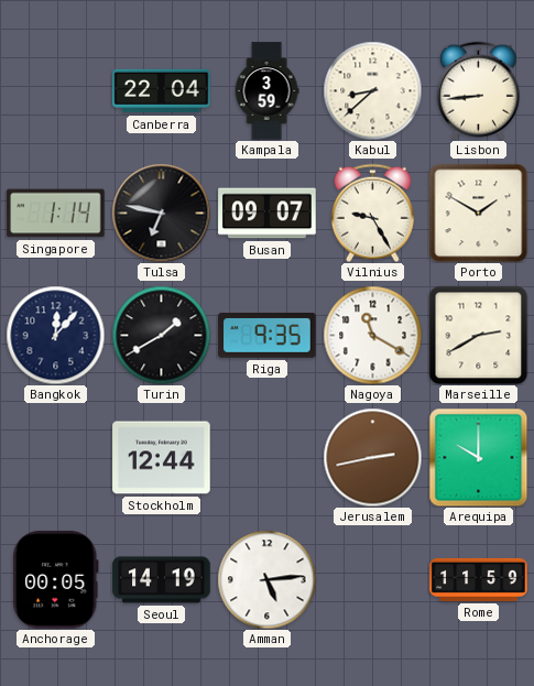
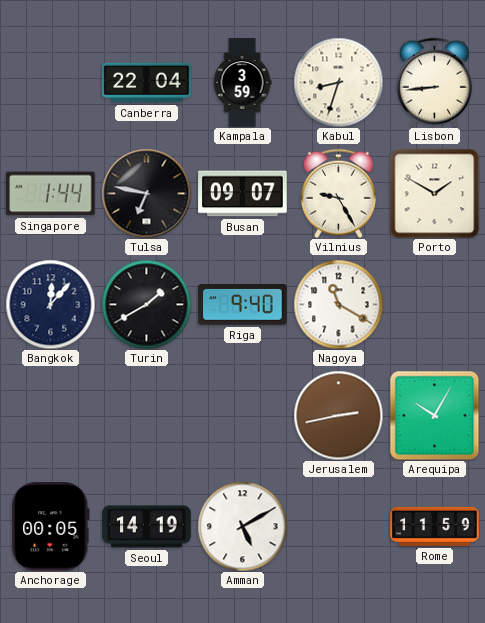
Kabul: 8:38 -> 8:33 (338, 82)
Singapore: 1:14 -> 1:44 (51, 194)
Riga: 9:35 -> 9:40 (243, 305)
Marseille: 2:40 -> none (478, 335)
Stockholm: 12:44 -> none (162, 458)
Arequipa: 10:00 -> 10:05 (434, 415)
Amman: 5:14 -> 5:10 (242, 526)
